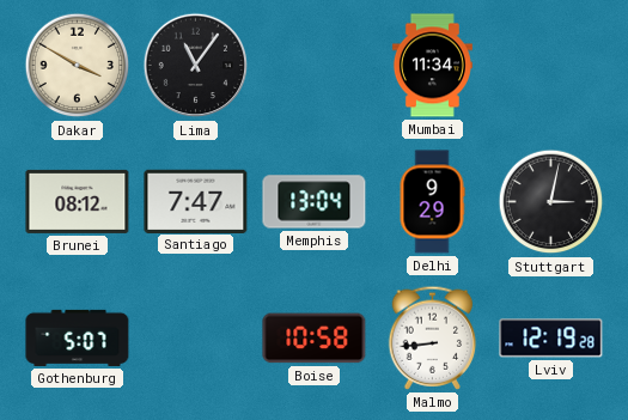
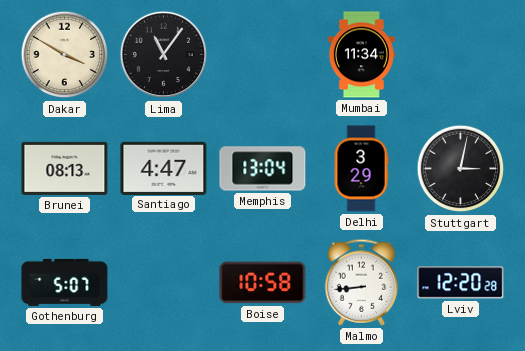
Brunei: 08:12 -> 08:13 (65, 168)
Santiago: 7:47 -> 4:47 (164, 168)
Delhi: 9:29 -> 3:29 (361, 169)
Lviv: 12:19 -> 12:20 (461, 283)
